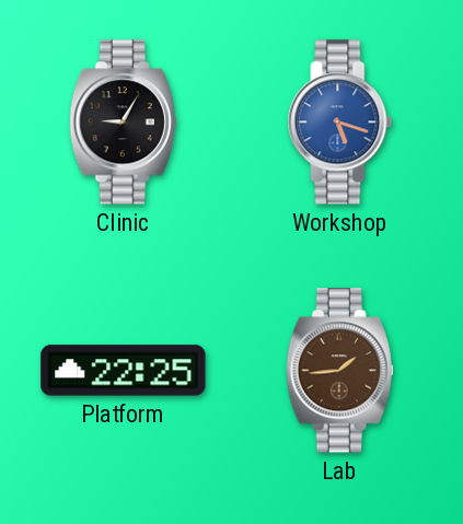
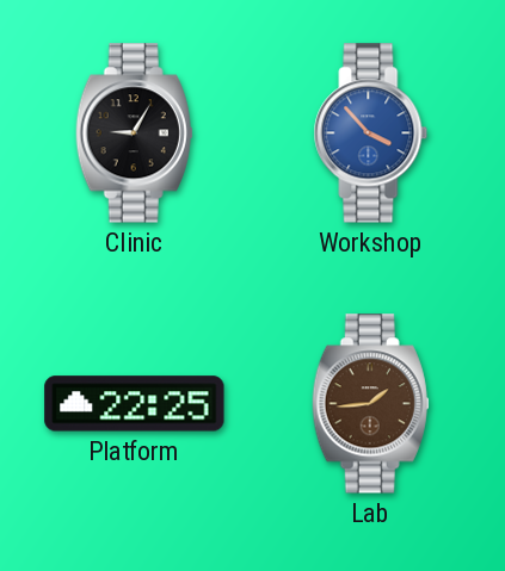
Workshop: 5:18 -> 3:53 (371, 134)
